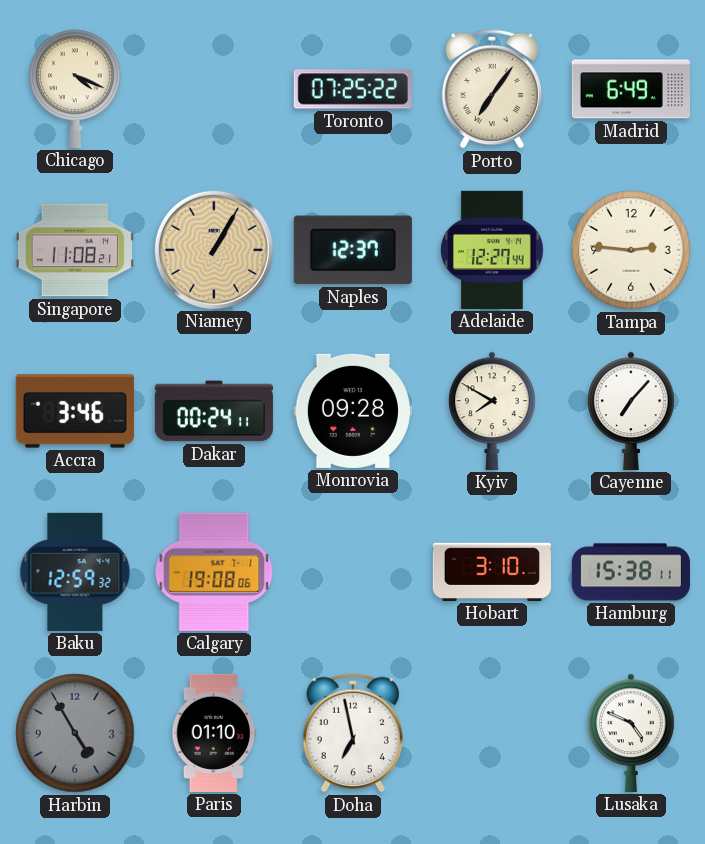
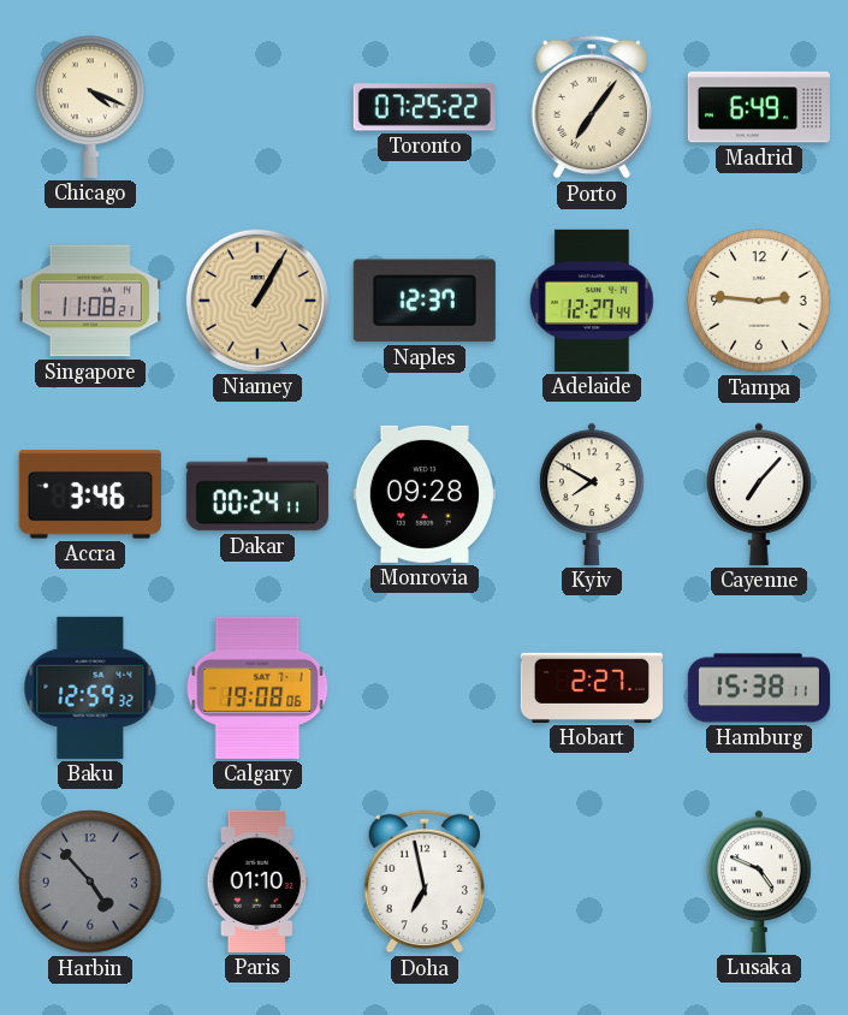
Hobart: 3:10 -> 2:27 (592, 688)
Harbin: 4:55 -> 4:53 (90, 882)
